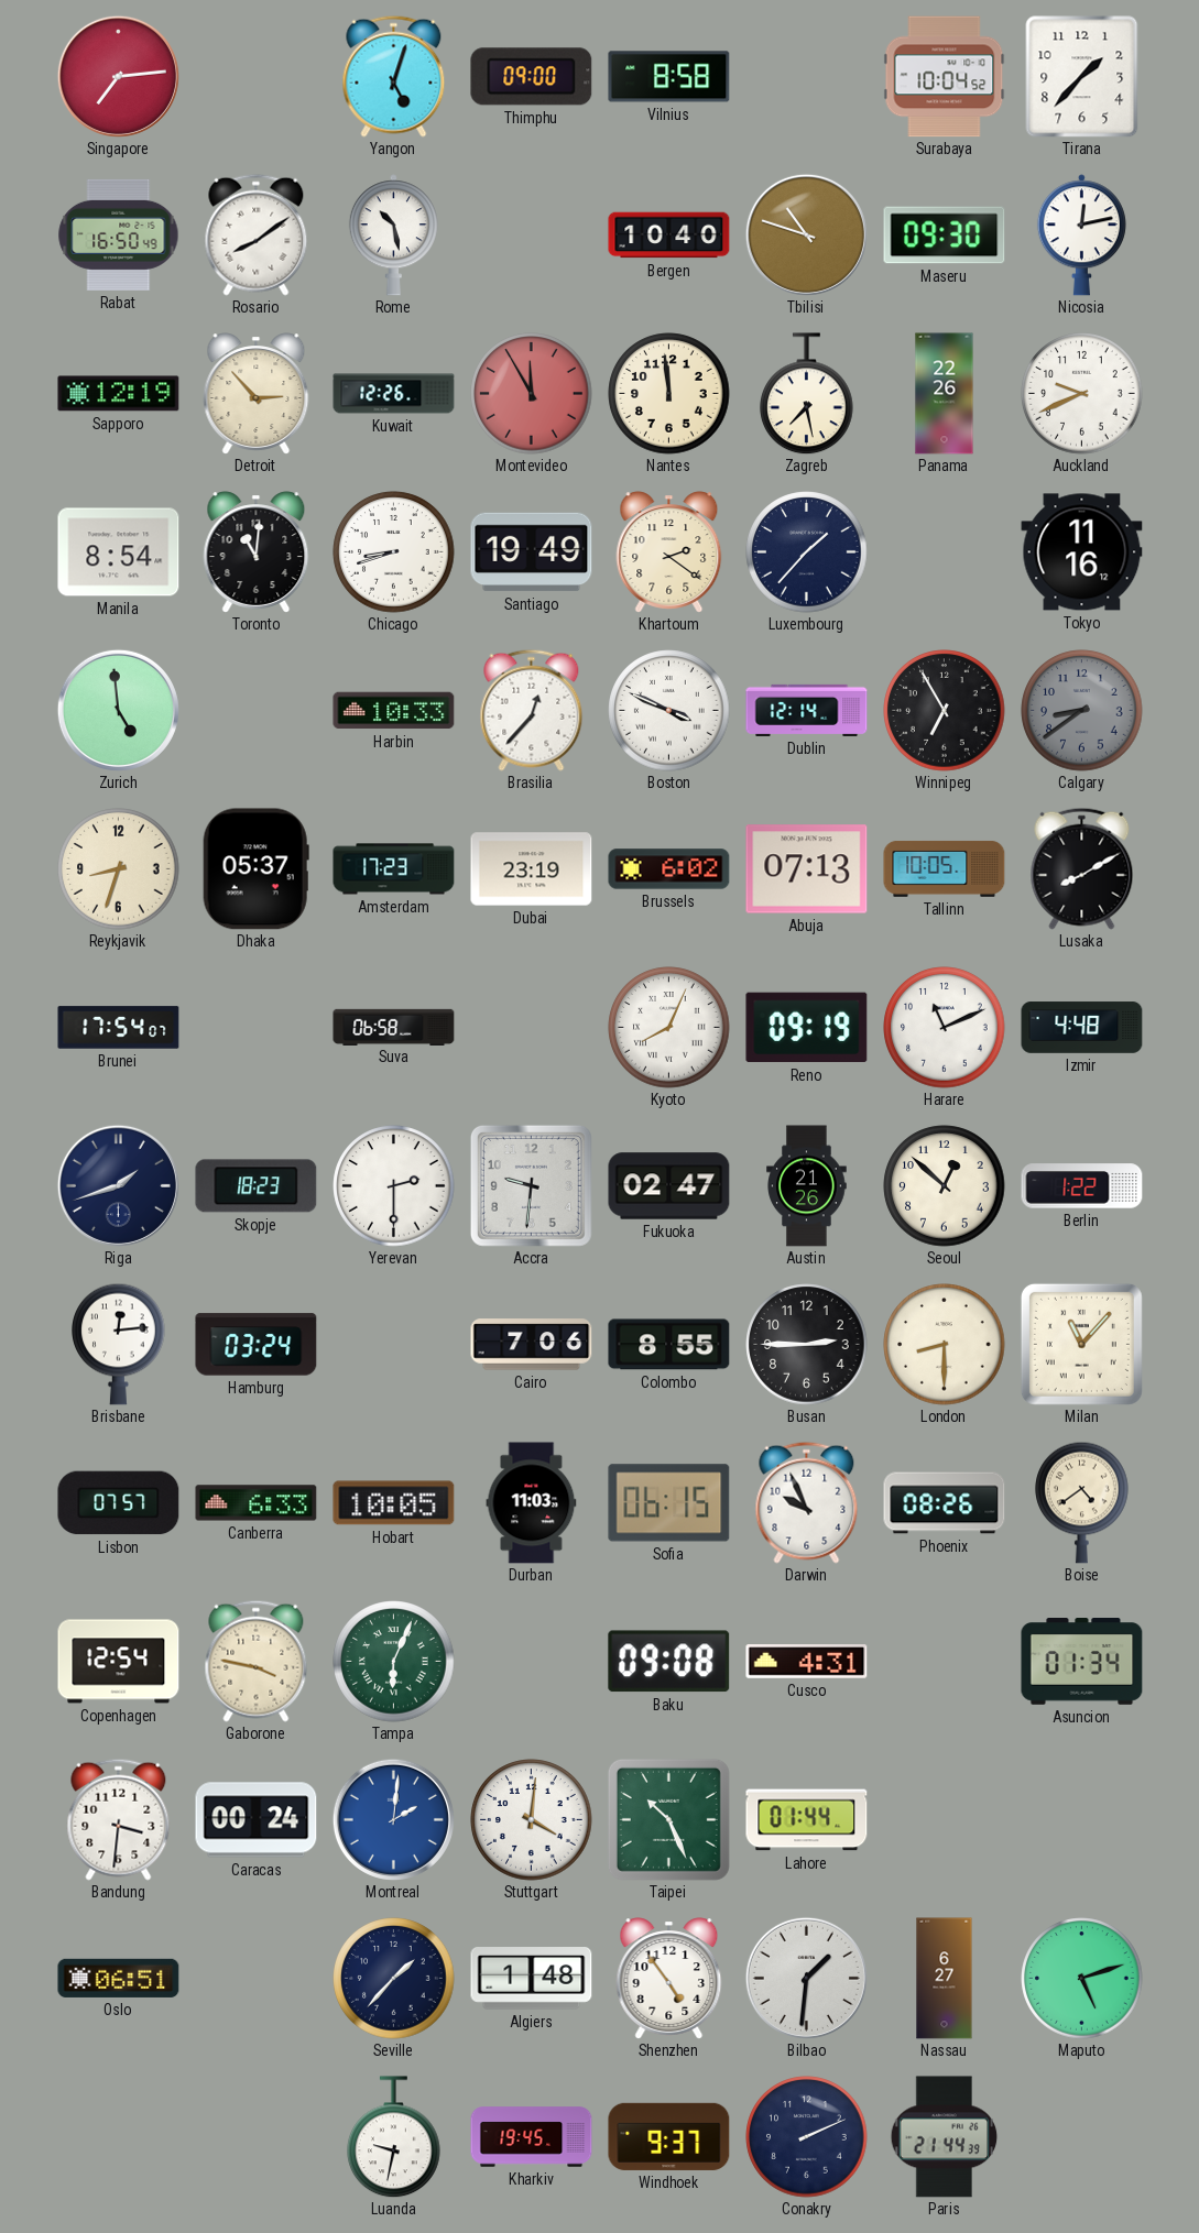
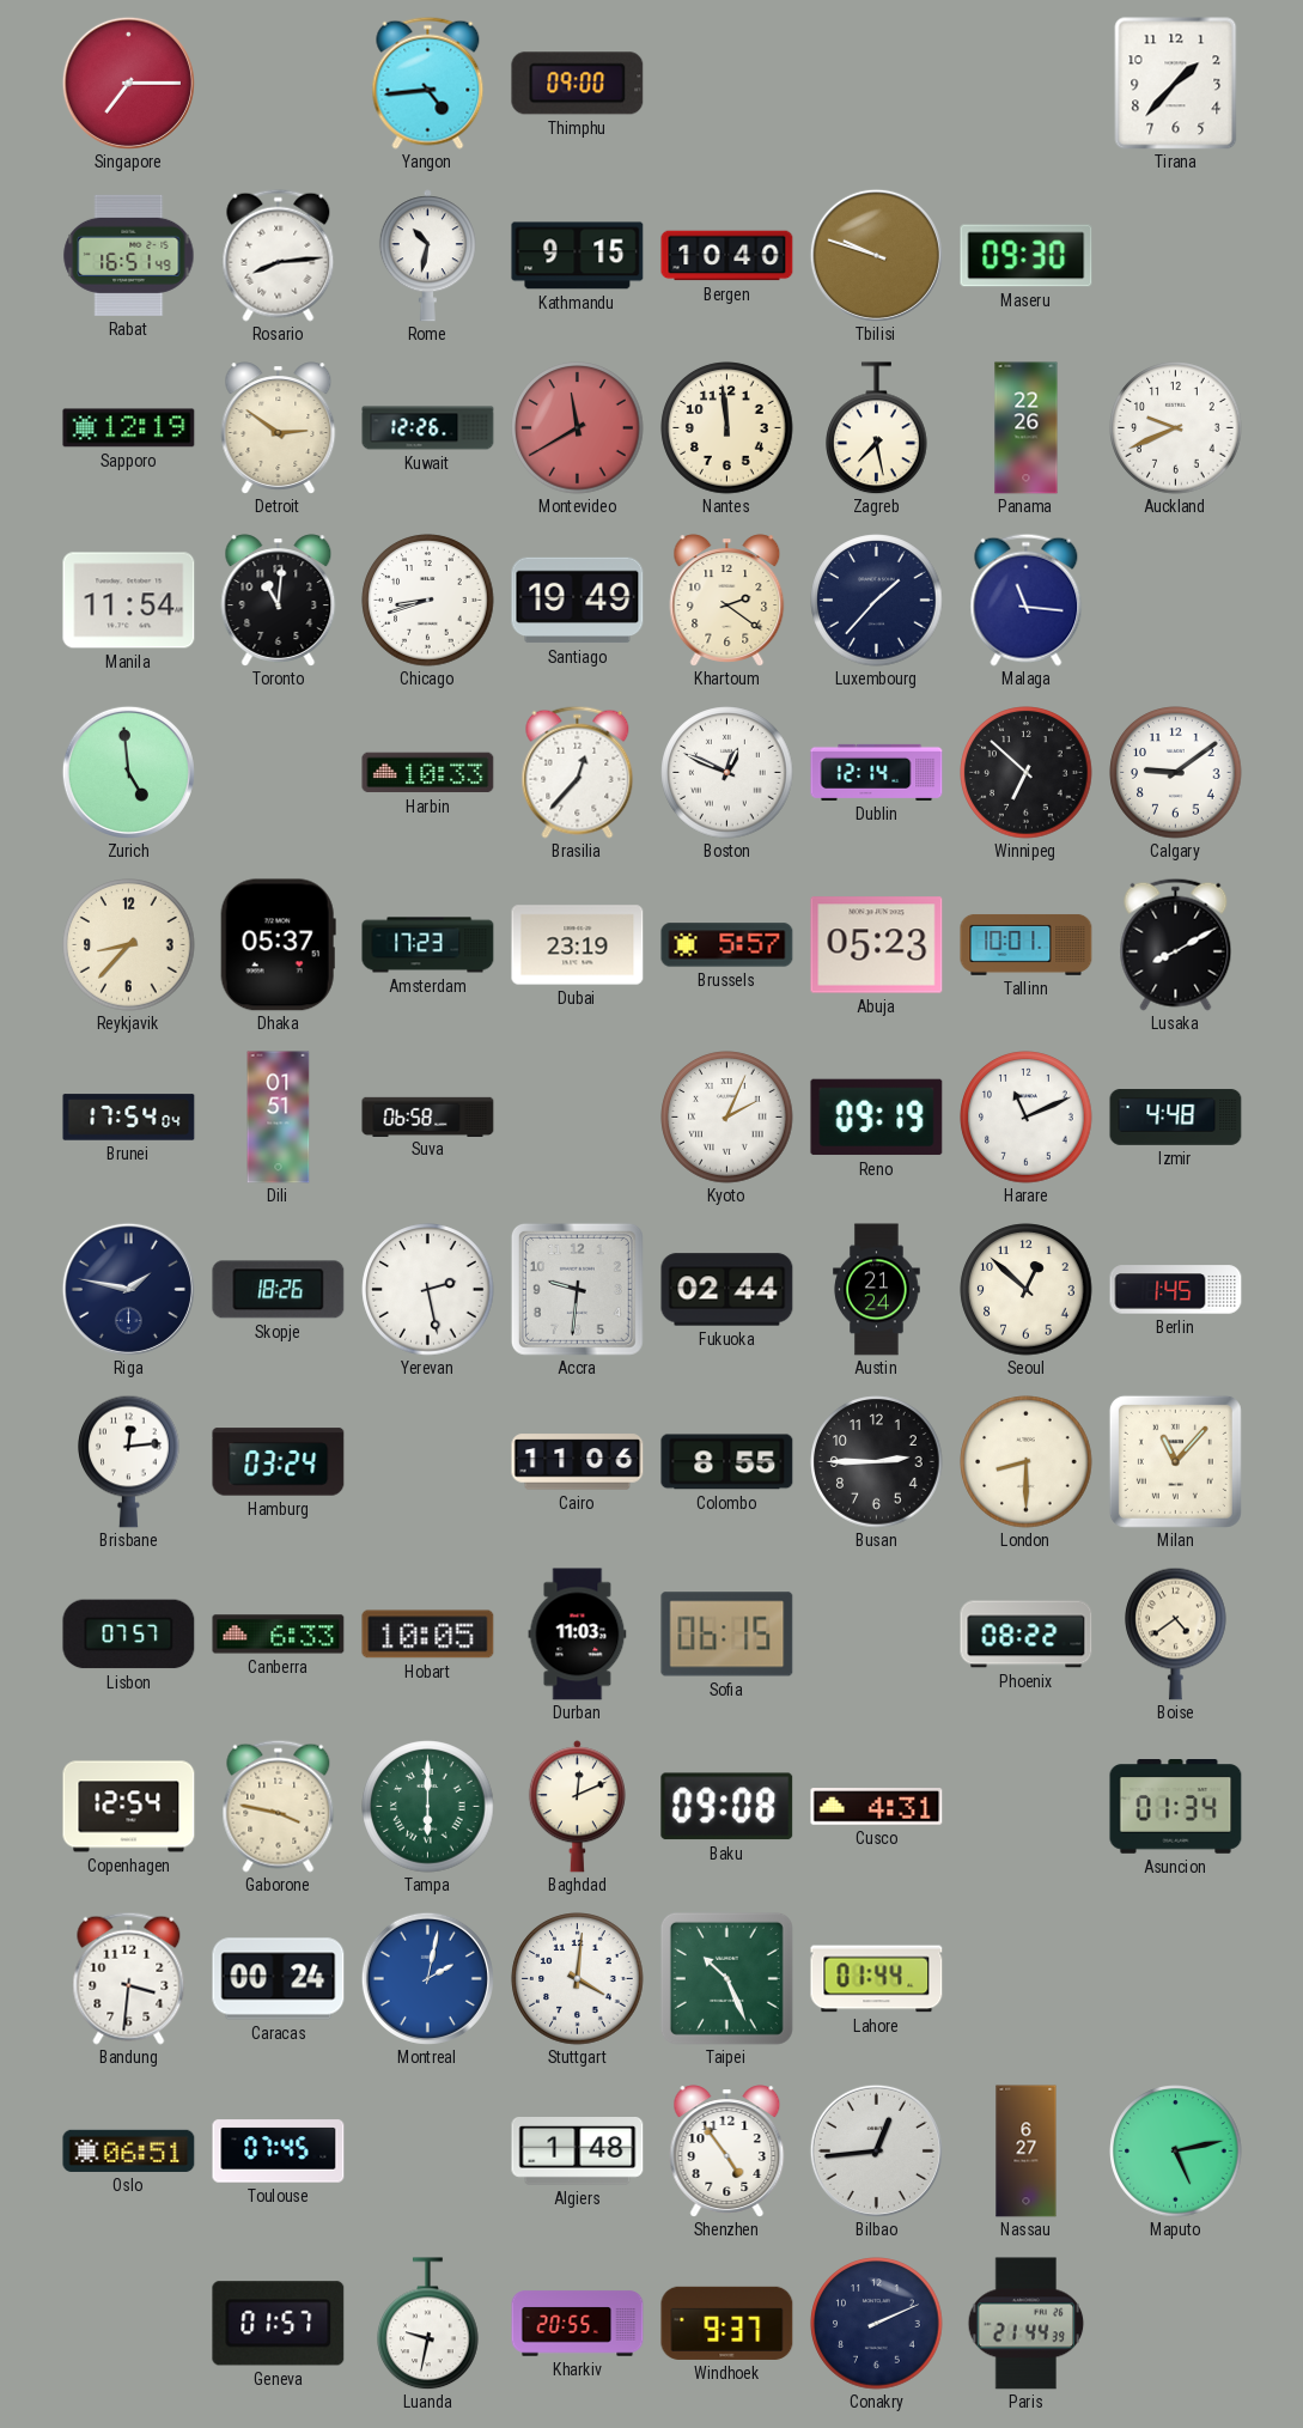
Singapore: 7:14 -> 7:15 (128, 83)
Yangon: 5:03 -> 4:44 (428, 83)
Vilnius: 8:58 -> none (669, 77)
Surabaya: 10:04 -> none (945, 77)
Rabat: 16:50 -> 16:51 (129, 255)
Rosario: 8:09 -> 8:14 (279, 255)
Rome: 10:28 -> 10:32 (427, 256)
Kathmandu: none -> 9:15 (578, 256)
Tbilisi: 10:48 -> 9:48 (876, 255)
Nicosia: 12:13 -> none (1081, 236)
Detroit: 2:53 -> 2:51 (279, 428)
Montevideo: 11:55 -> 11:40 (578, 428)
Manila: 8:54 -> 11:54 (129, 601)
Malaga: none -> 11:16 (1027, 600)
Tokyo: 11:16 -> none (1082, 552)
Boston: 3:49 -> 12:49 (727, 773)
Winnipeg: 6:55 -> 6:52 (1027, 773)
Calgary: 8:39 -> 9:09 (1176, 773)
Calgary dial: grey -> white (1176, 773)
Reykjavik: 8:33 -> 8:37 (129, 945)
Brussels: 6:02 -> 5:57 (727, 945)
Abuja: 07:13 -> 05:23 (877, 945)
Tallinn: 10:05 -> 10:01 (1027, 944)
Brunei: 17:54:07 -> 17:54:04 (129, 1118)
Dili: none -> 01:51 (279, 1118)
Kyoto: 8:04 -> 2:04 (727, 1118)
Riga: 1:42 -> 1:47 (128, 1289)
Skopje: 18:23 -> 18:26 (279, 1290)
Yerevan: 2:30 -> 2:28 (428, 1290)
Fukuoka: 02:47 -> 02:44 (727, 1290)
Austin: 21:26 -> 21:24 (877, 1290)
Berlin: 1:22 -> 1:45 (1176, 1290)
Cairo: 7:06 -> 11:06 (578, 1462)
Darwin: 9:56 -> none (807, 1502)
Phoenix: 08:26 -> 08:22 (1027, 1635)
Tampa: 6:04 -> 6:00 (428, 1807)
Baghdad: none -> 12:11 (577, 1807)
Montreal: 2:01 -> 2:02 (427, 1978)
Toulouse: none -> 07:45 (279, 2152)
Seville: 1:37 -> none (394, 1979)
Bilbao: 1:31 -> 12:44 (876, 2150)
Maputo: 5:12 -> 5:13 (1176, 2152)
Geneva: none -> 01:57 (279, 2324)
Kharkiv: 19:45 -> 20:55 (578, 2324)
